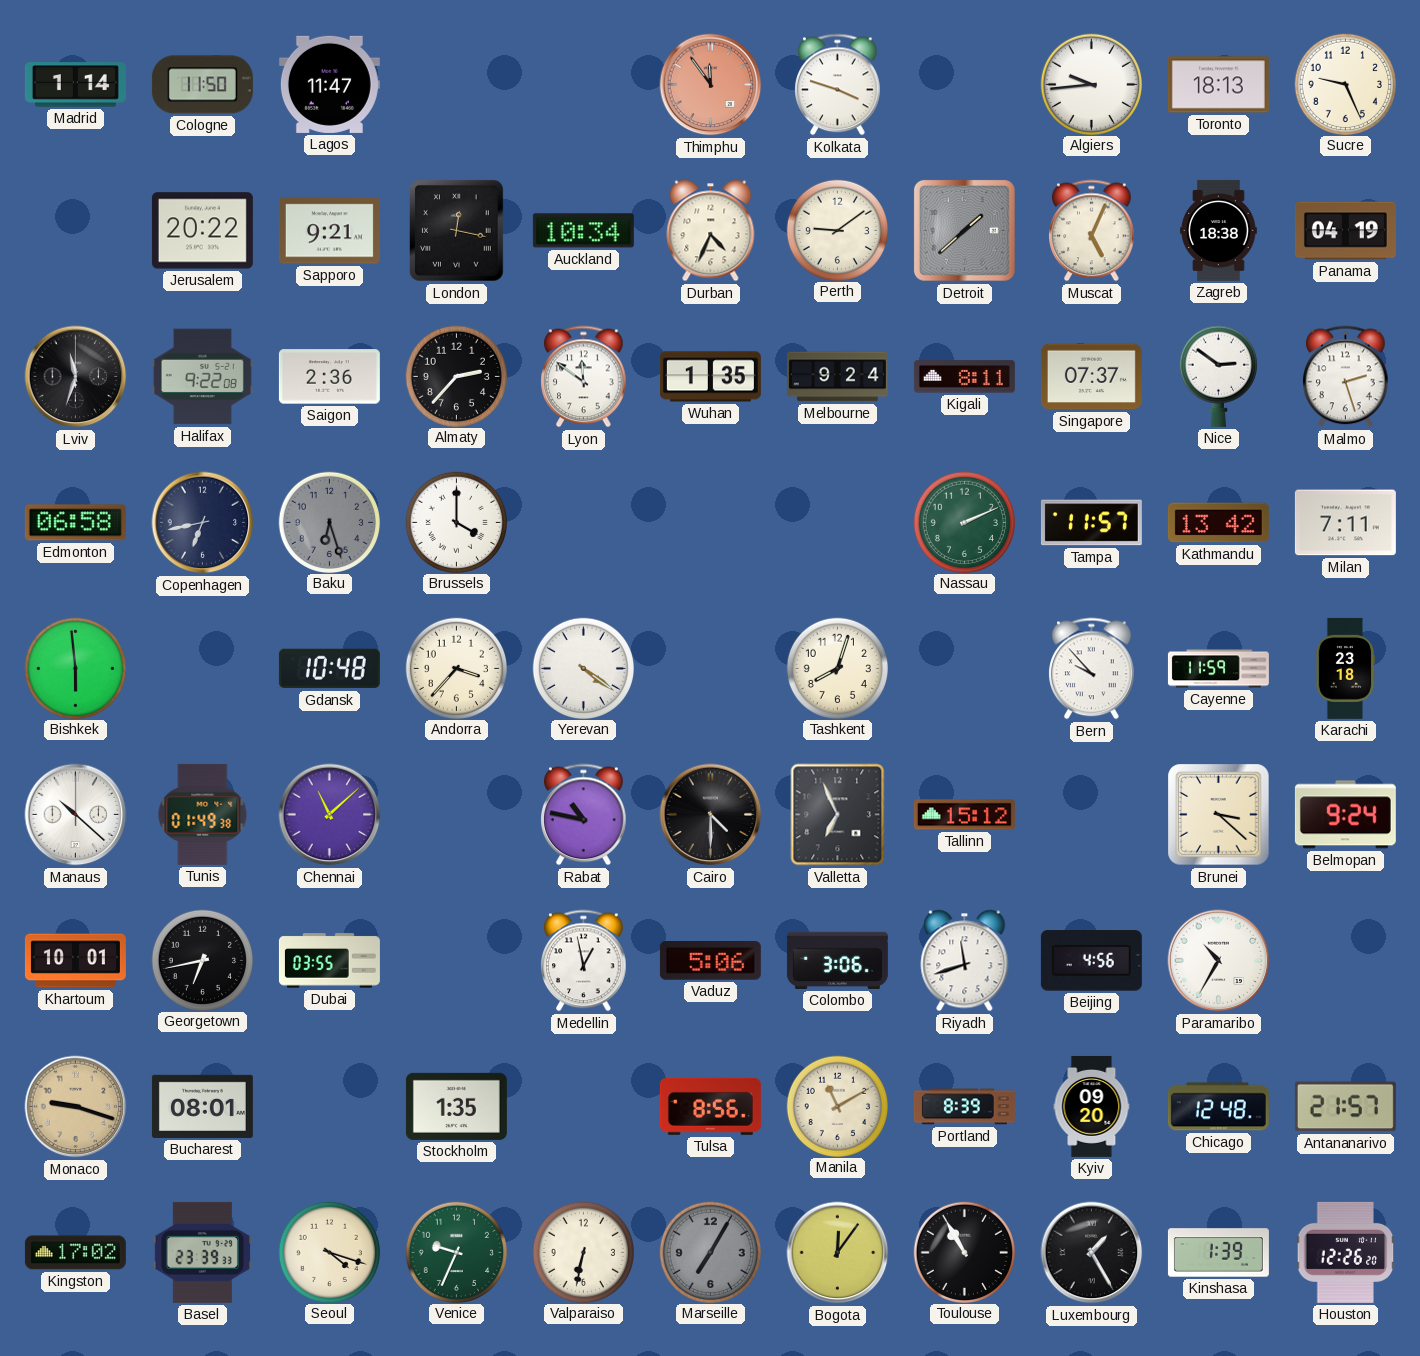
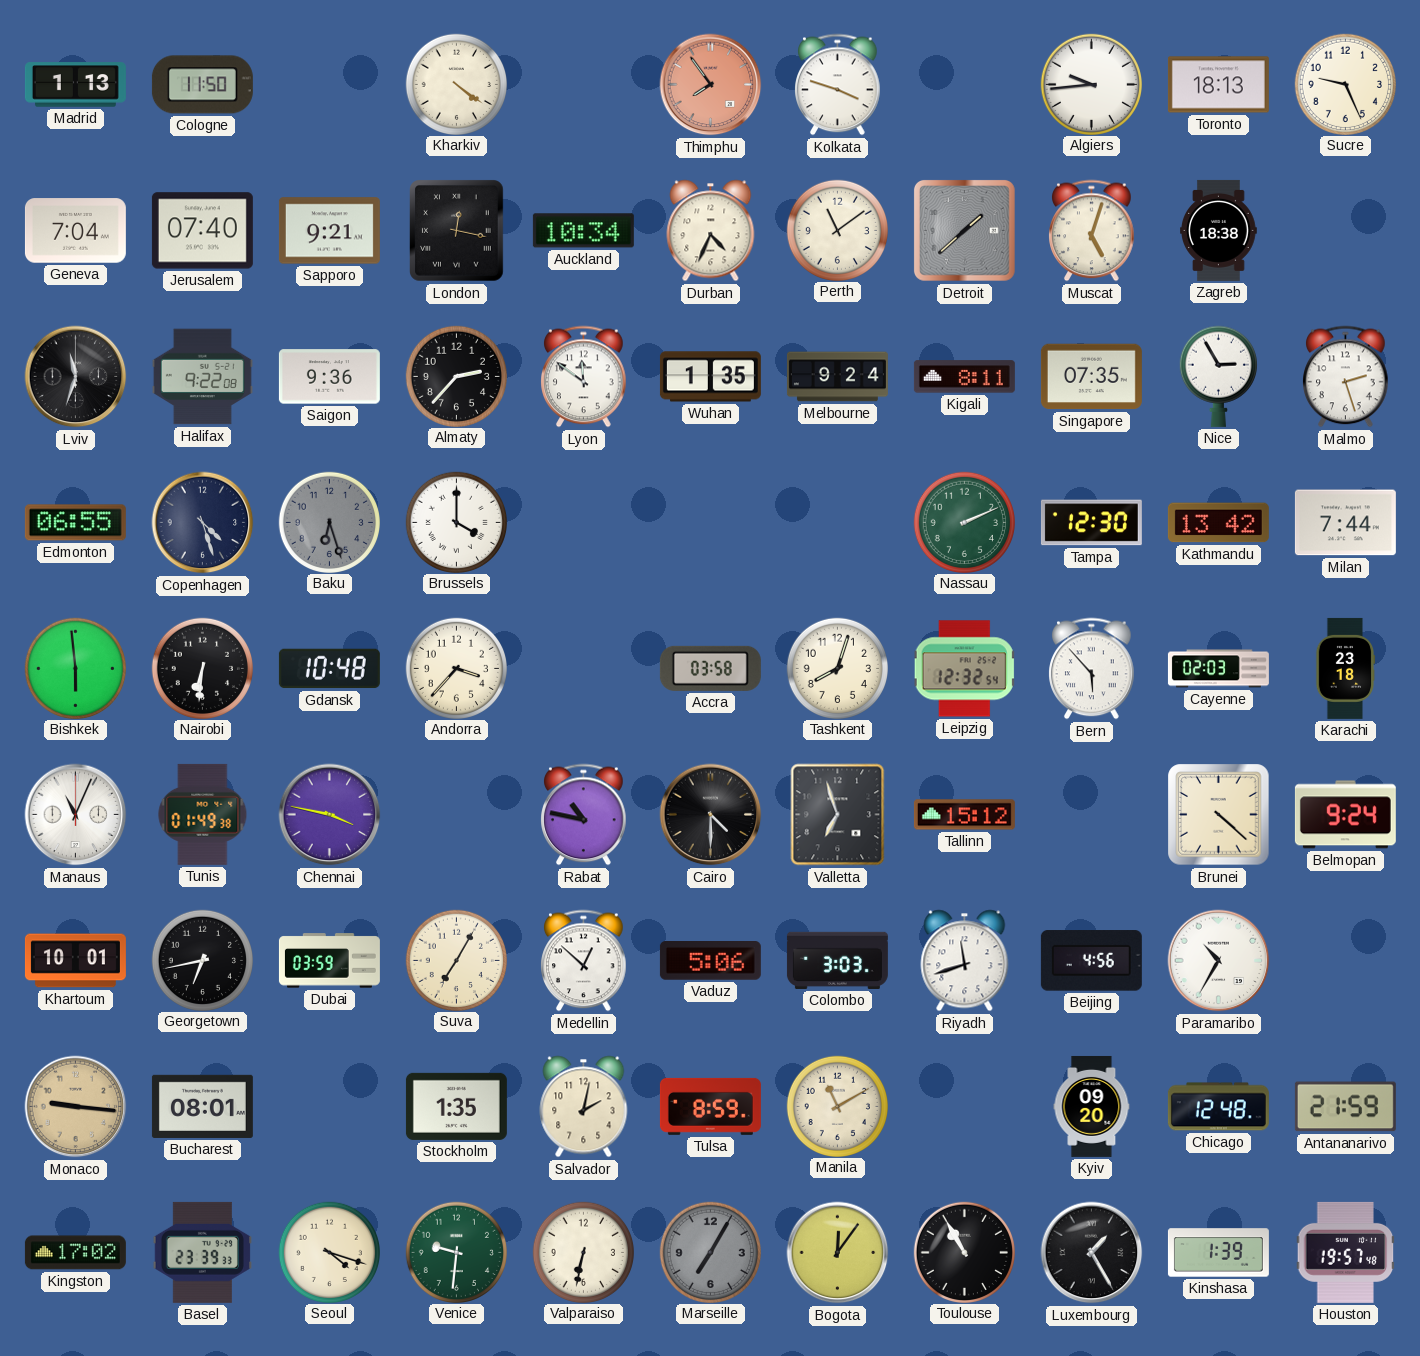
Madrid: 1:14 -> 1:13 (75, 85)
Lagos: 11:47 -> none (329, 84)
Kharkiv: none -> 4:21 (456, 84)
Thimphu: 11:54 -> 7:54 (711, 85)
Geneva: none -> 7:04 (75, 231)
Jerusalem: 20:22 -> 07:40 (202, 231)
Perth: 9:09 -> 11:09 (837, 230)
Muscat: 5:04 -> 5:03 (1092, 231)
Panama: 04:19 -> none (1345, 231)
Saigon: 2:36 -> 9:36 (329, 377)
Singapore: 07:37 -> 07:35 (1091, 377)
Nice: 2:51 -> 2:55 (1218, 376)
Edmonton: 06:58 -> 06:55 (75, 523)
Copenhagen: 6:43 -> 4:27 (203, 523)
Tampa: 11:57 -> 12:30 (1091, 523)
Milan: 7:11 -> 7:44 (1345, 523)
Nairobi: none -> 6:31 (202, 668)
Yerevan: 4:21 -> none (583, 668)
Accra: none -> 03:58 (710, 668)
Leipzig: none -> 12:32 (964, 669)
Bern: 9:53 -> 5:53 (1092, 669)
Cayenne: 11:59 -> 02:03 (1218, 669)
Manaus: 10:22 -> 11:04 (76, 815)
Chennai: 11:08 -> 3:47 (330, 815)
Valletta: 6:56 -> 6:57 (838, 815)
Brunei: 3:22 -> 4:22 (1219, 815)
Dubai: 03:55 -> 03:59 (329, 961)
Suva: none -> 7:05 (456, 960)
Medellin: 12:58 -> 12:52 (584, 961)
Colombo: 3:06 -> 3:03 (837, 960)
Monaco: 9:18 -> 9:16 (76, 1107)
Salvador: none -> 2:02 (584, 1107)
Tulsa: 8:56 -> 8:59 (710, 1106)
Portland: 8:39 -> none (964, 1107)
Antananarivo: 21:57 -> 21:59 (1345, 1107)
Venice: 9:34 -> 9:31 (456, 1252)
Houston: 12:26 -> 19:57 (1346, 1252)
